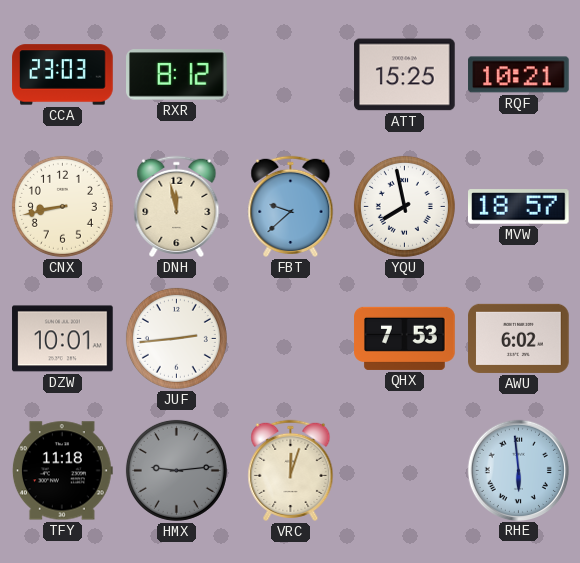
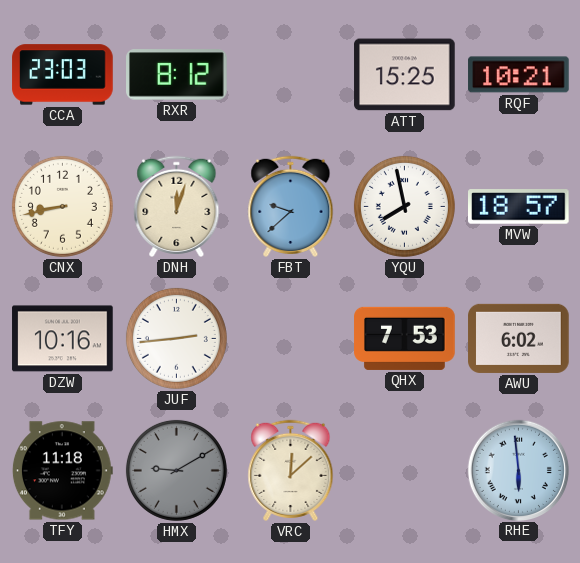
DNH: 11:58 -> 12:03 (177, 206)
DZW: 10:01 -> 10:16 (63, 339)
HMX: 9:14 -> 9:10 (176, 470)
VRC: 12:03 -> 12:08 (291, 470)
